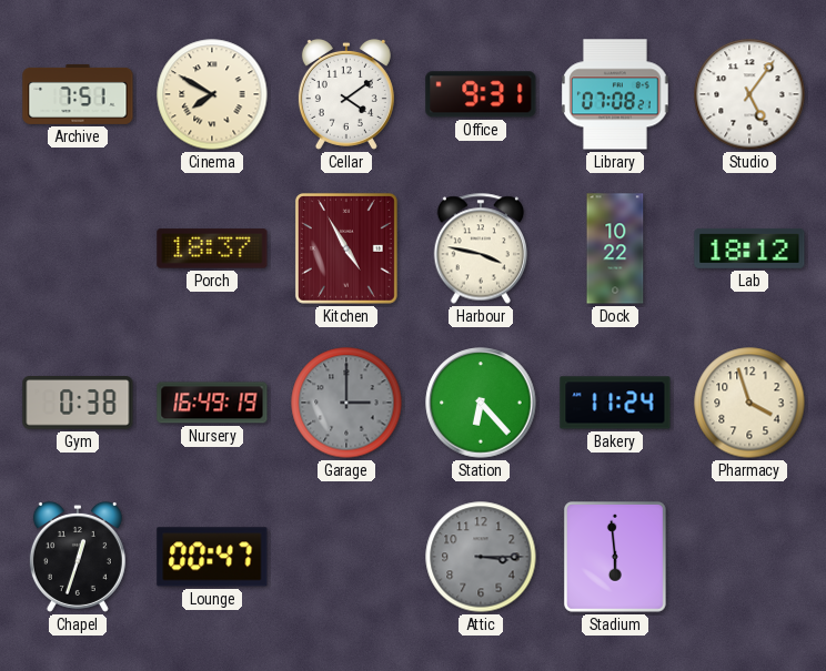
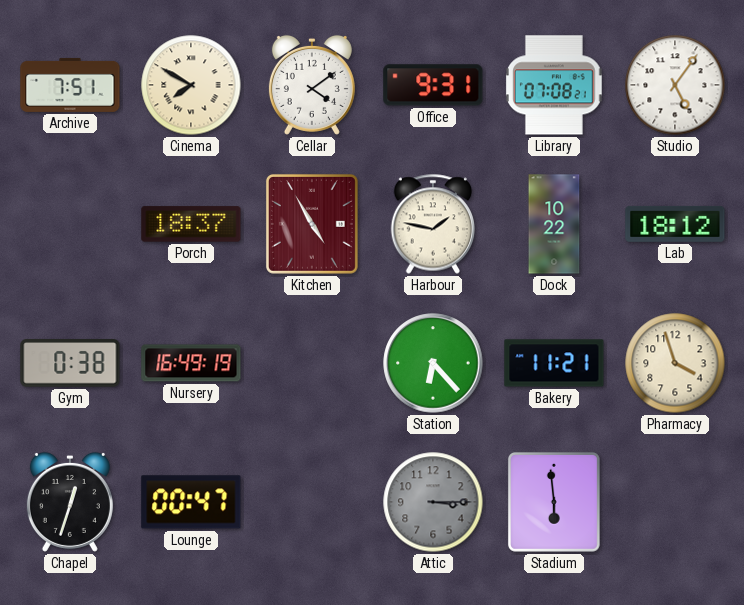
Harbour: 3:47 -> 1:47 (432, 224)
Garage: 3:00 -> none (346, 403)
Bakery: 11:24 -> 11:21 (554, 363)
